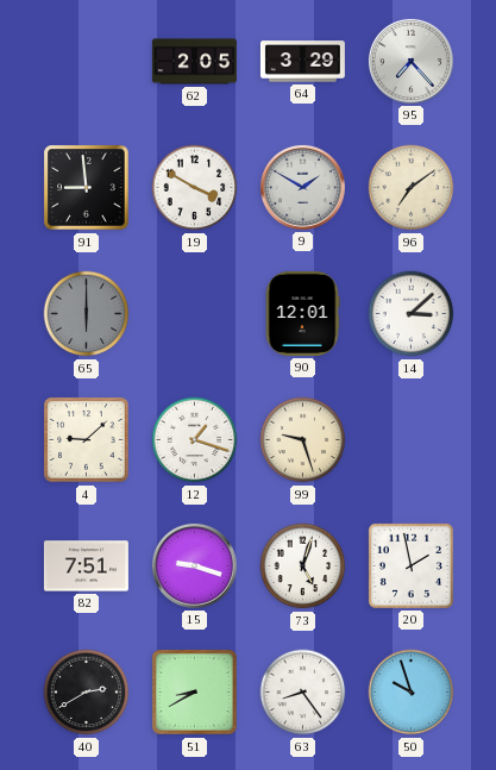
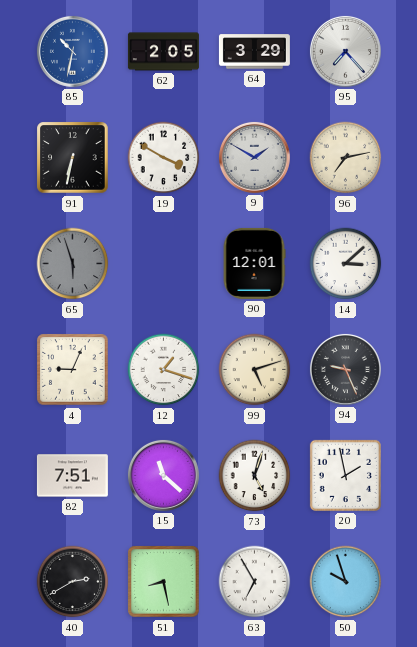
85: none -> 10:32 (72, 51)
91: 8:59 -> 6:32 (73, 158)
96: 7:09 -> 7:13 (346, 158)
65: 6:00 -> 5:57 (73, 264)
4: 9:08 -> 9:04 (73, 370)
99: 9:27 -> 5:12 (255, 370)
94: none -> 9:26 (345, 369)
15: 9:18 -> 11:22 (163, 475)
51: 8:40 -> 8:28 (164, 582)
63: 8:24 -> 6:55 (255, 582)
